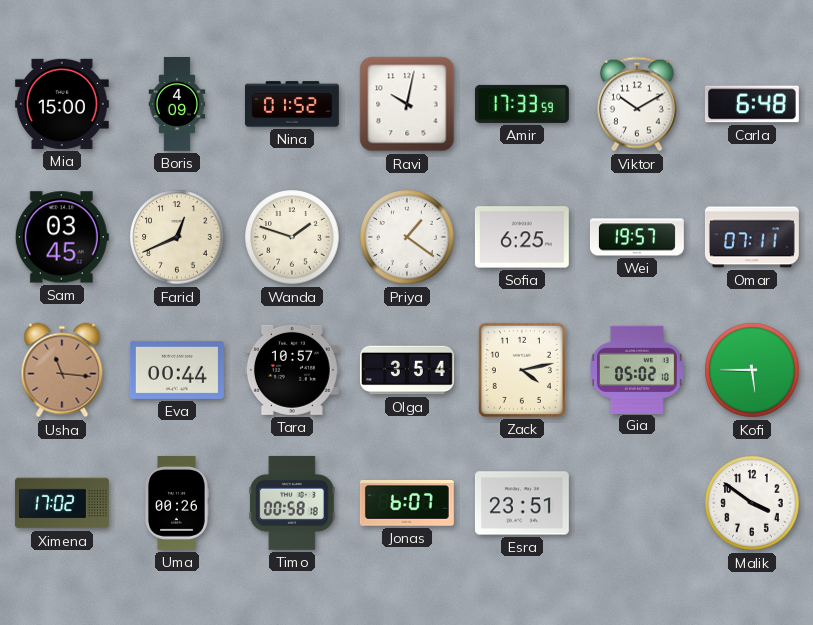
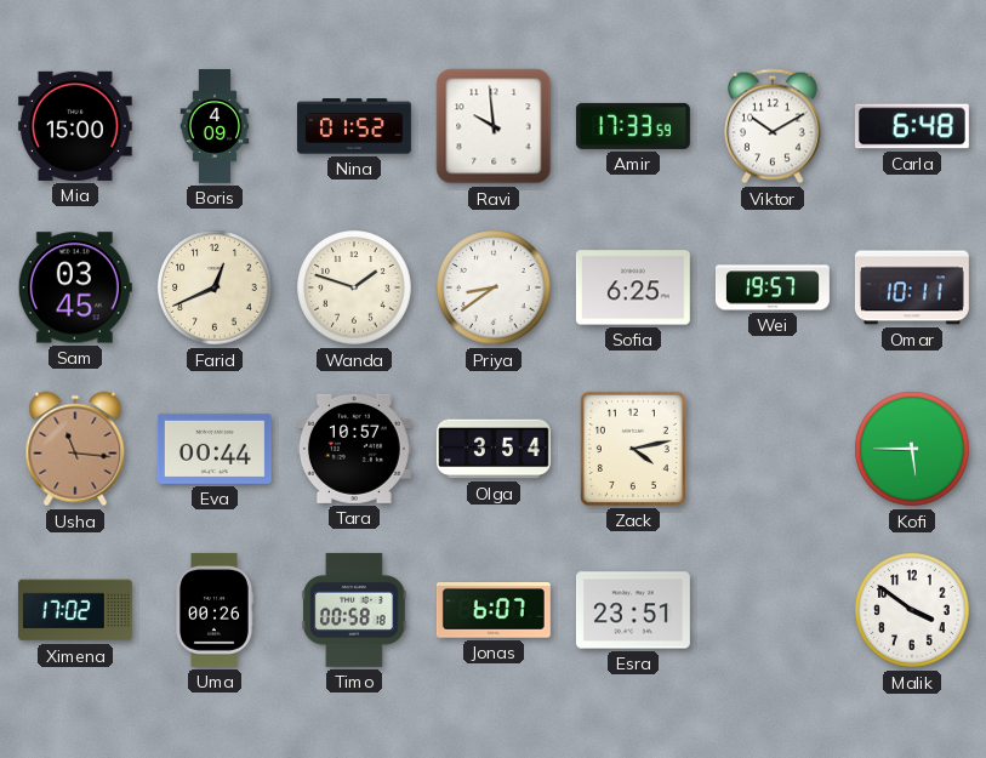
Ravi: 10:02 -> 9:59 (494, 126)
Priya: 1:21 -> 8:39 (494, 287)
Omar: 07:11 -> 10:11 (912, 287)
Gia: 05:02 -> none (638, 369)
